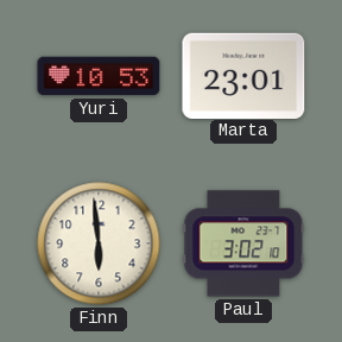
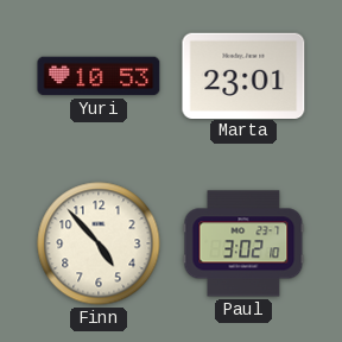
Finn: 5:59 -> 4:53 (99, 243)
